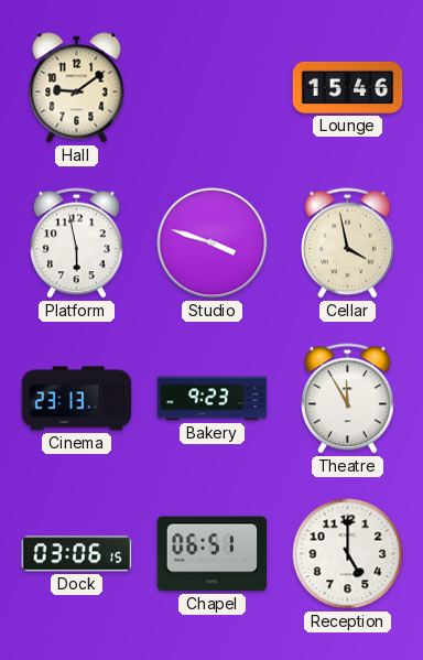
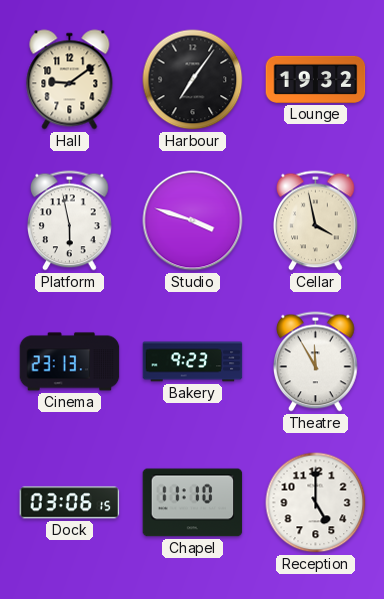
Harbour: none -> 7:06 (193, 80)
Lounge: 15:46 -> 19:32 (316, 79)
Chapel: 06:51 -> 11:10 (193, 503)
